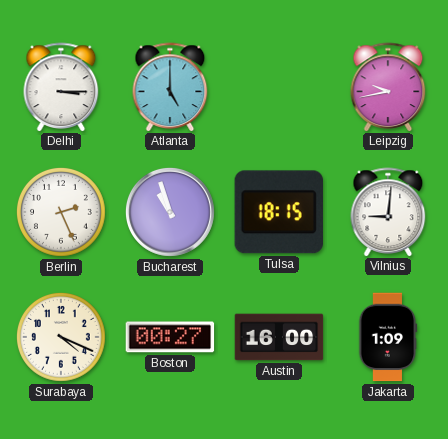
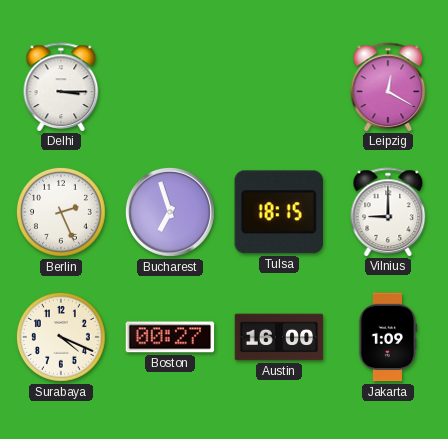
Atlanta: 5:00 -> none (170, 87)
Leipzig: 9:43 -> 12:20 (388, 87)
Bucharest: 10:57 -> 6:57 (170, 212)
Vilnius: 9:01 -> 9:00 (388, 212)
